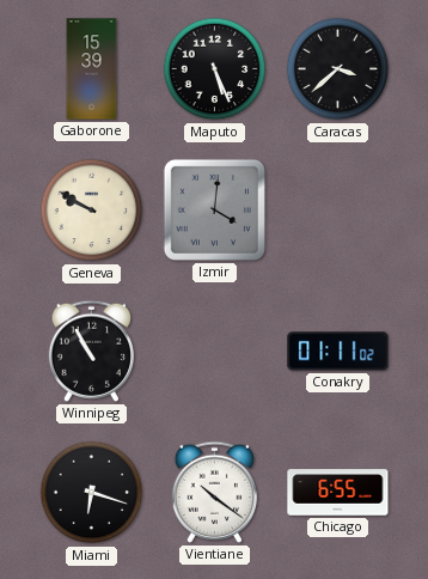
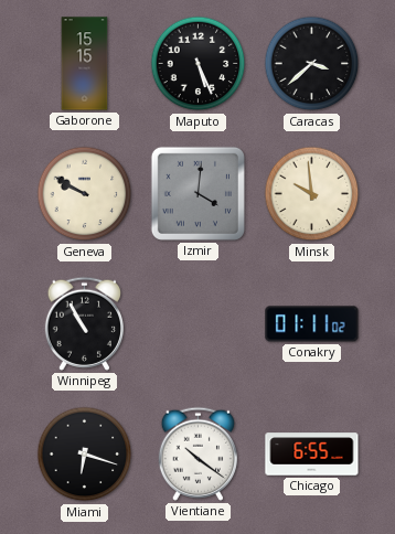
Gaborone: 15:39 -> 15:15 (85, 64)
Minsk: none -> 9:59 (312, 194)
